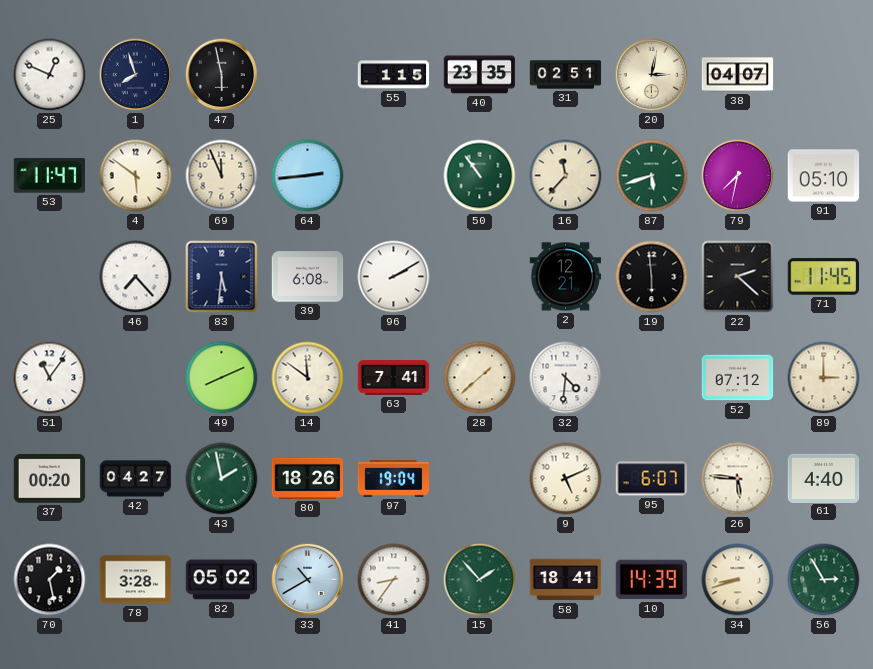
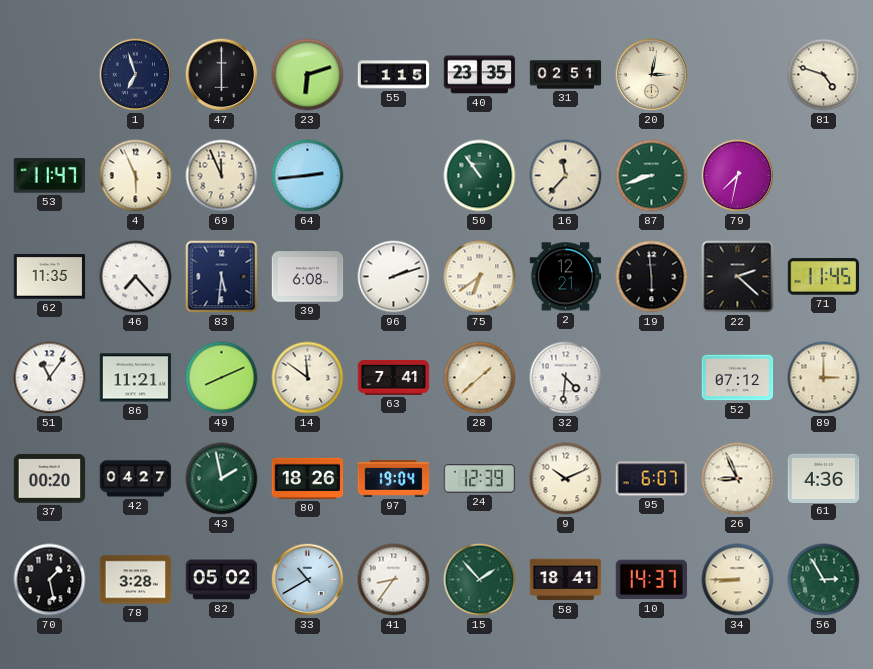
25: 12:49 -> none (50, 75)
1: 7:57 -> 6:57 (136, 75)
47: 5:58 -> 6:00 (222, 75)
23: none -> 6:12 (308, 75)
38: 04:07 -> none (738, 75)
81: none -> 4:48 (824, 75)
4: 5:51 -> 5:56 (136, 176)
87: 5:42 -> 8:42 (652, 176)
91: 05:10 -> none (824, 176)
62: none -> 11:35 (50, 277)
96: 2:10 -> 2:12 (394, 277)
75: none -> 6:39 (480, 277)
86: none -> 11:21 (136, 378)
24: none -> 12:39 (480, 479)
9: 5:11 -> 10:11 (566, 479)
26: 5:46 -> 8:56 (738, 479)
61: 4:40 -> 4:36 (824, 478)
10: 14:39 -> 14:37 (652, 580)
34: 8:42 -> 8:45 (738, 580)
